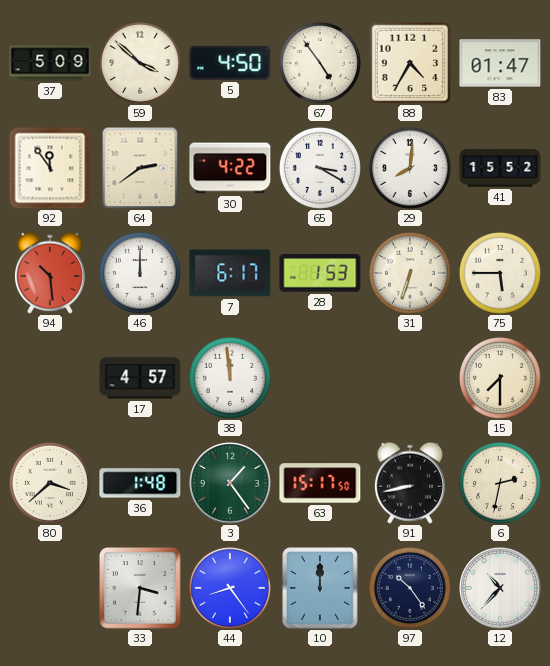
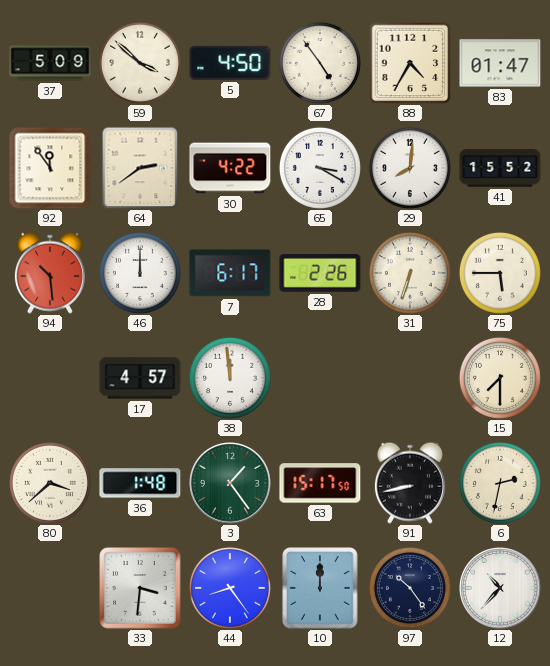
28: 1:53 -> 2:26 (320, 274)
